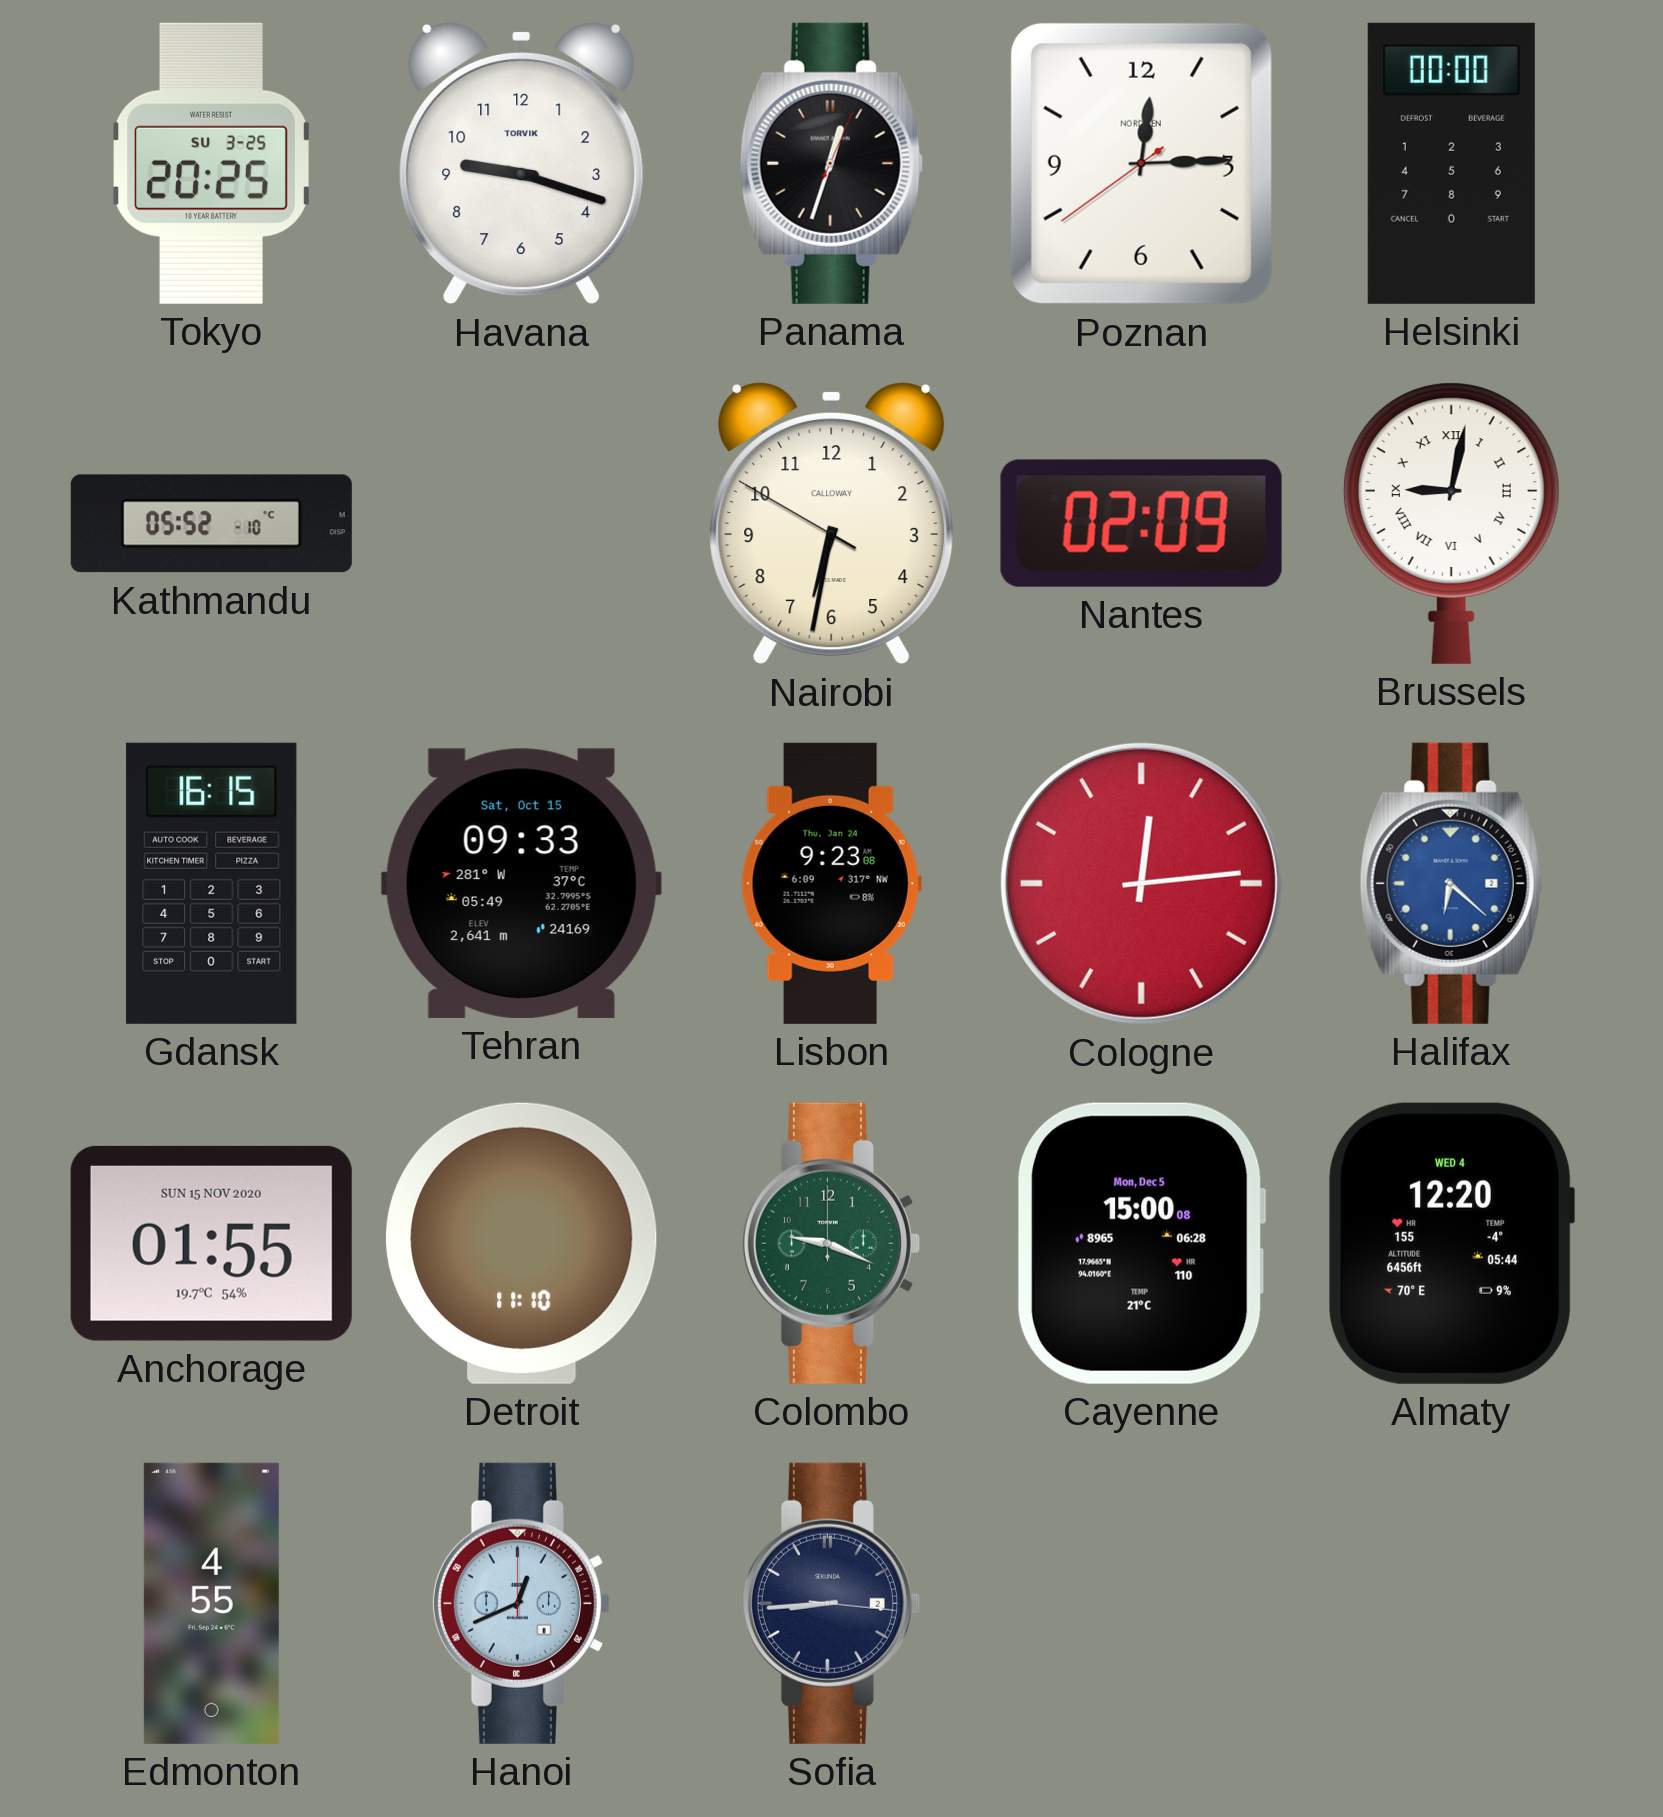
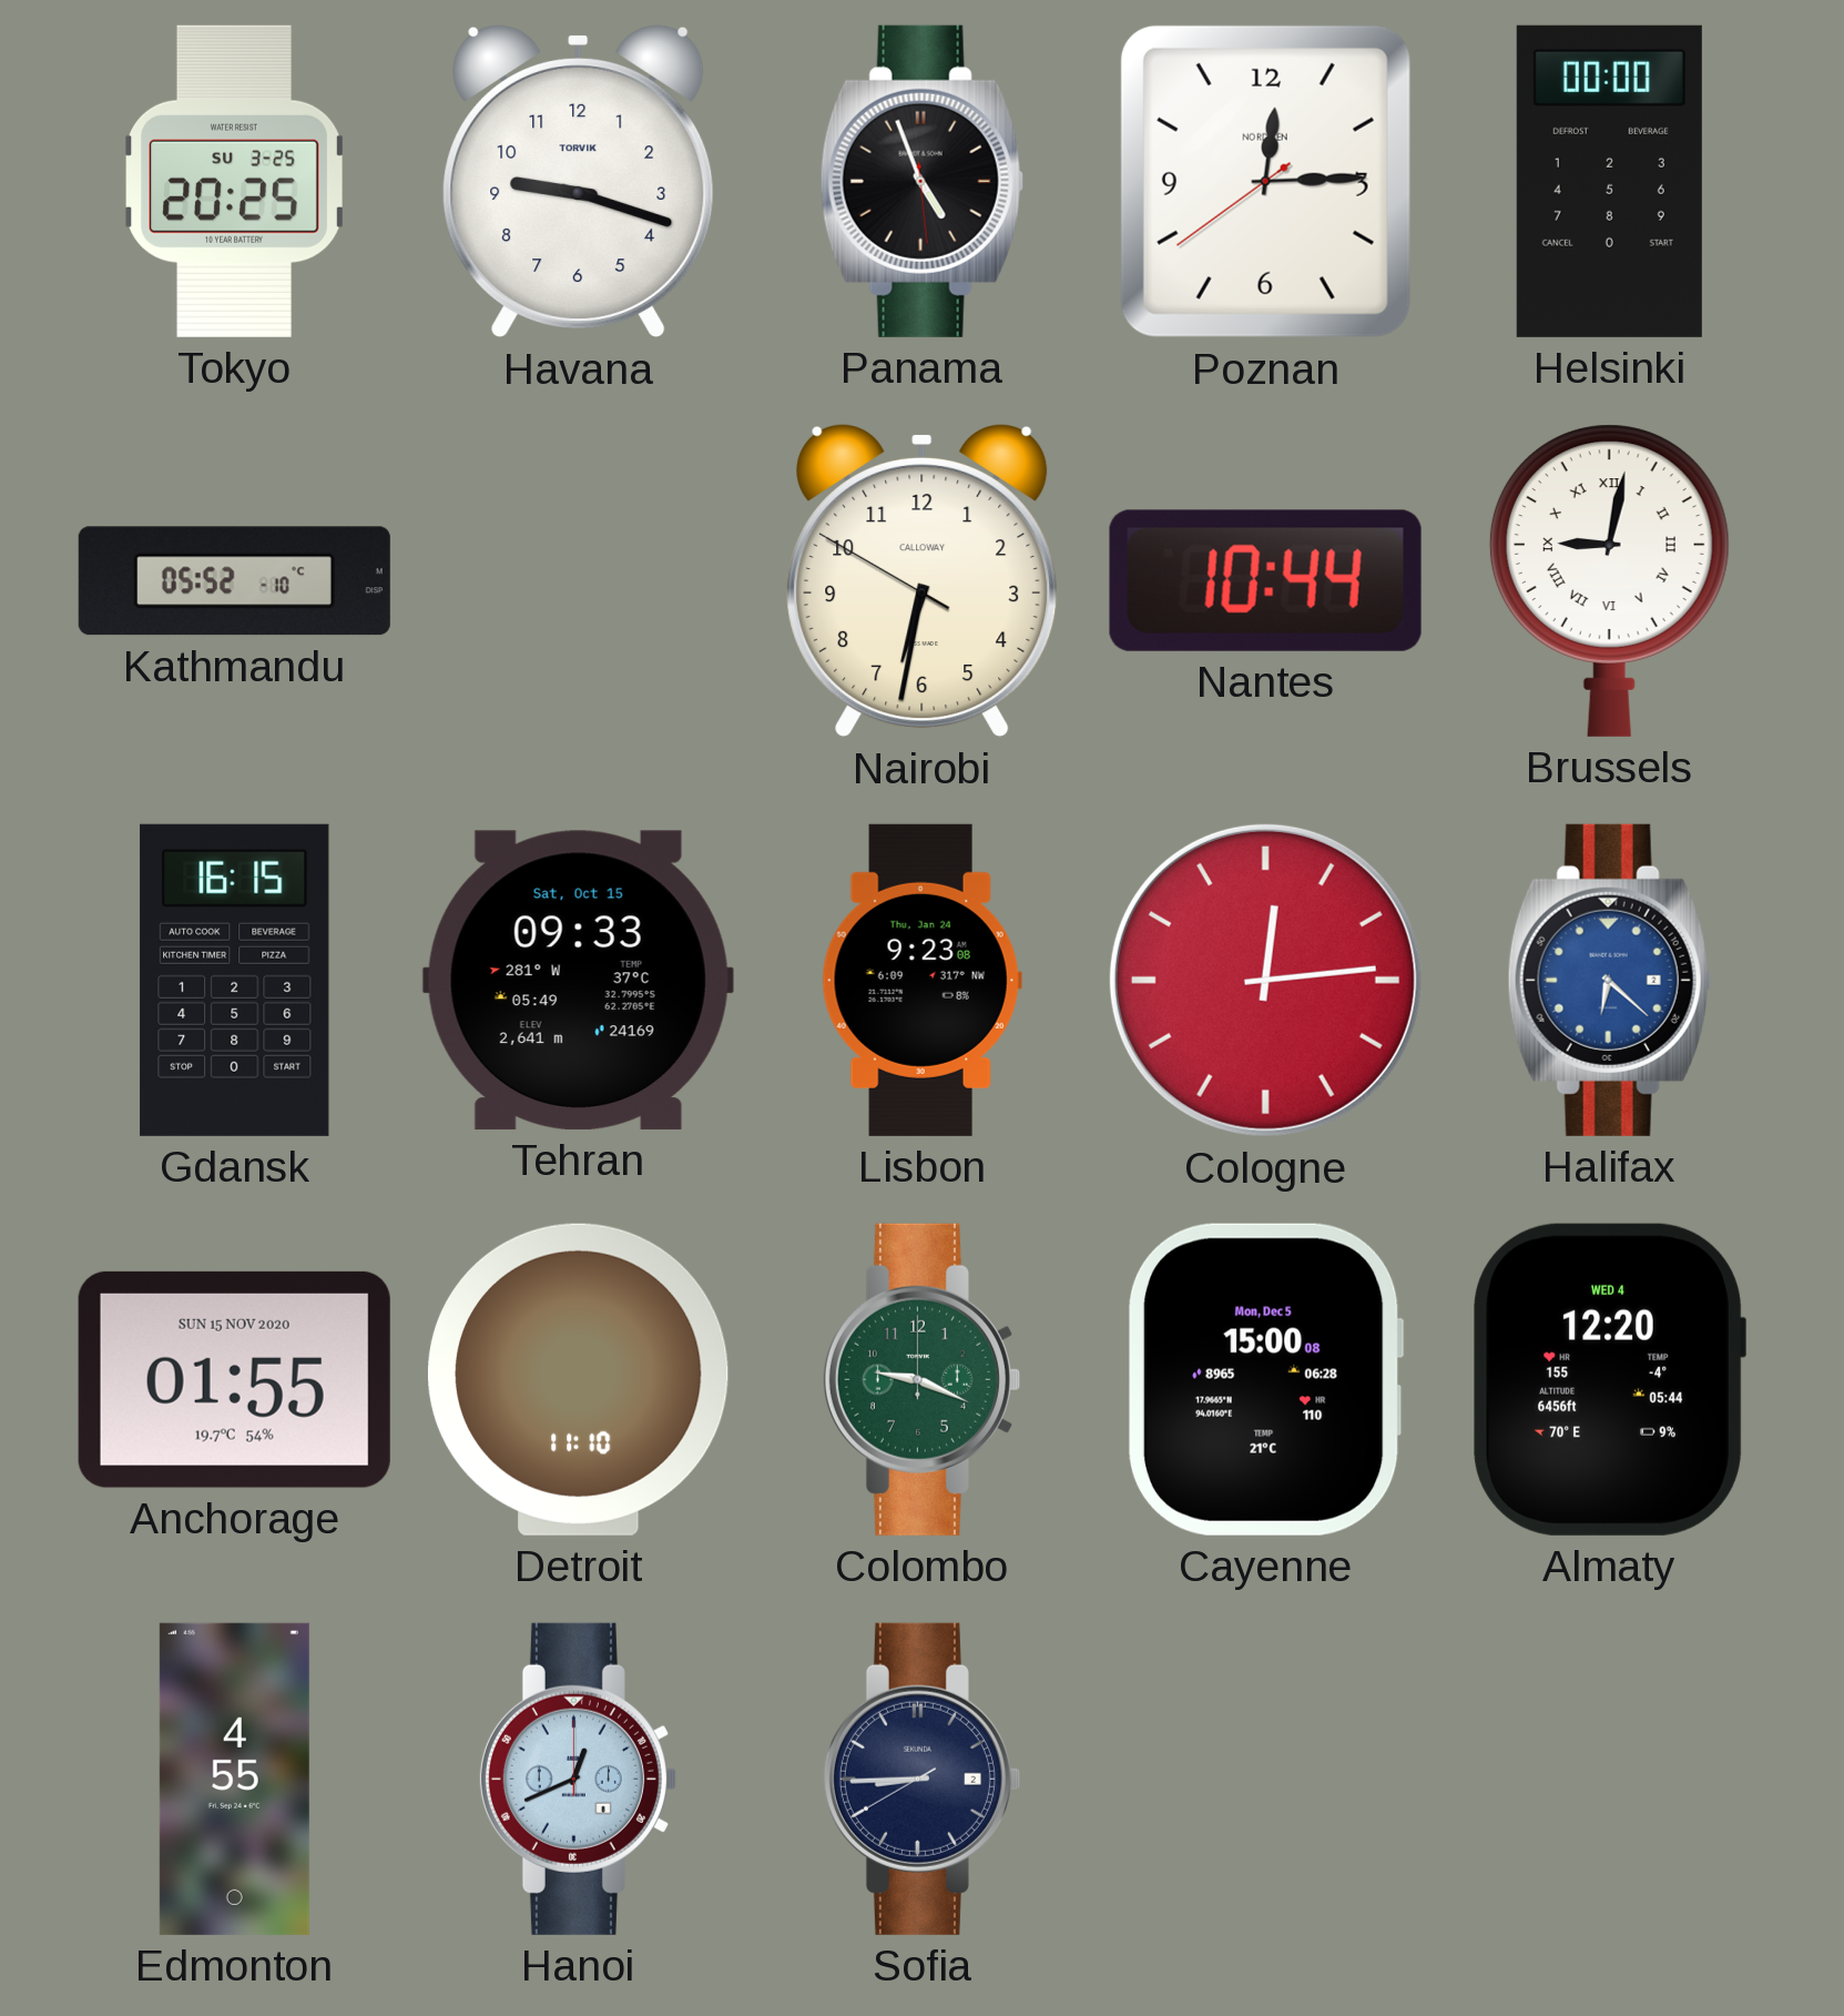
Panama: 12:33 -> 4:56 (921, 181)
Nantes: 02:09 -> 10:44 (1265, 580)
Sofia: 8:44:16 -> 8:44:40 (921, 1779)
